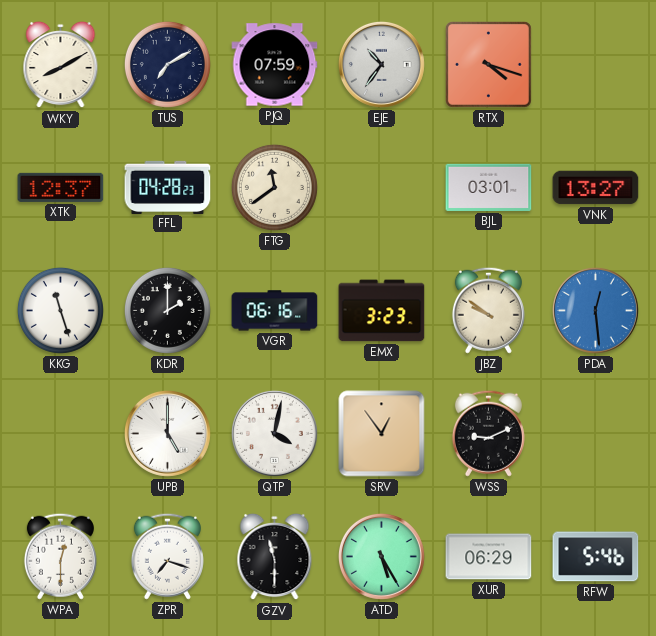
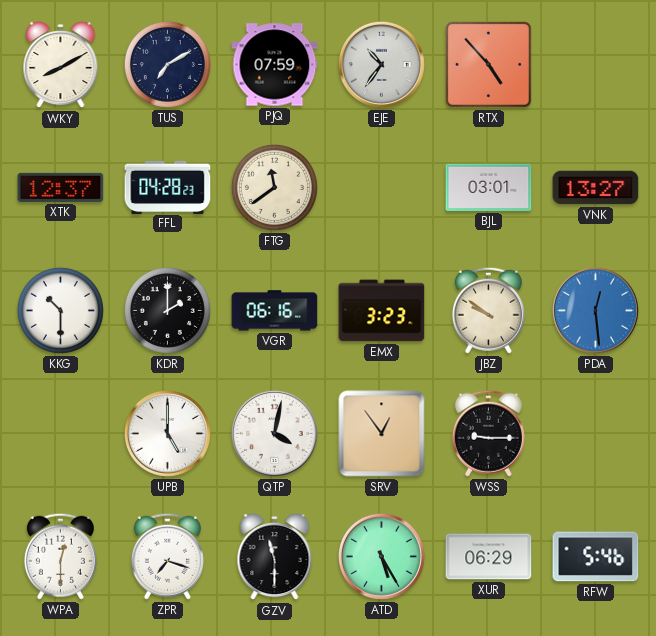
RTX: 4:18 -> 4:53 (488, 64)
KKG: 11:27 -> 10:30 (60, 310)
WSS: 9:11 -> 9:15 (488, 433)
